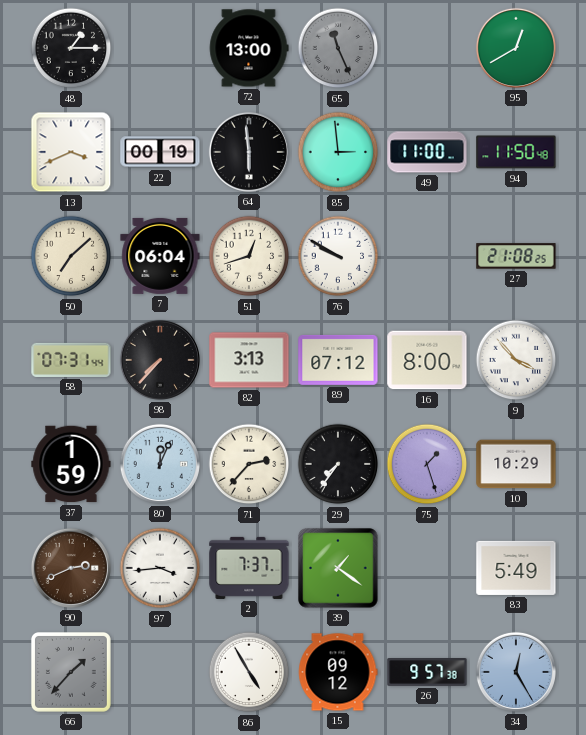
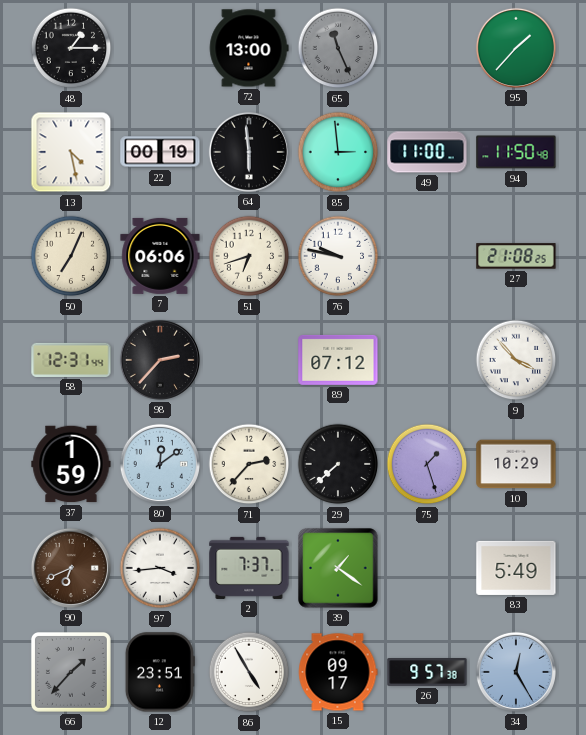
95: 12:40 -> 1:37 (516, 48)
13: 3:41 -> 4:28 (71, 152)
50: 7:08 -> 7:04 (71, 256)
7: 06:04 -> 06:06 (160, 256)
51: 12:42 -> 6:42 (249, 256)
76: 9:50 -> 9:47 (338, 256)
58: 07:31 -> 12:31 (71, 360)
98: 7:37 -> 2:37 (160, 360)
82: 3:13 -> none (249, 360)
16: 8:00 -> none (427, 360)
80: 12:04 -> 12:09 (160, 464)
29: 7:36 -> 7:38 (338, 464)
90: 2:41 -> 6:41 (71, 568)
12: none -> 23:51 (160, 672)
15: 09:12 -> 09:17 (338, 672)
